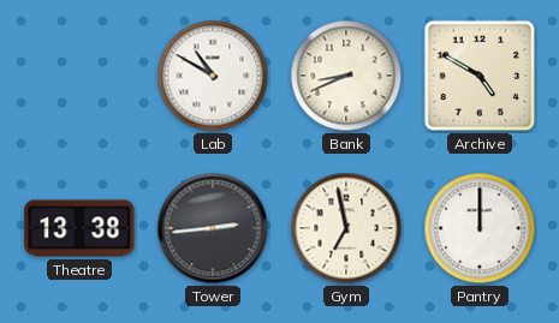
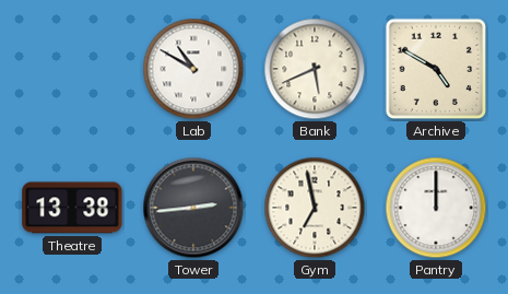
Bank: 8:41 -> 5:41 (315, 69)
